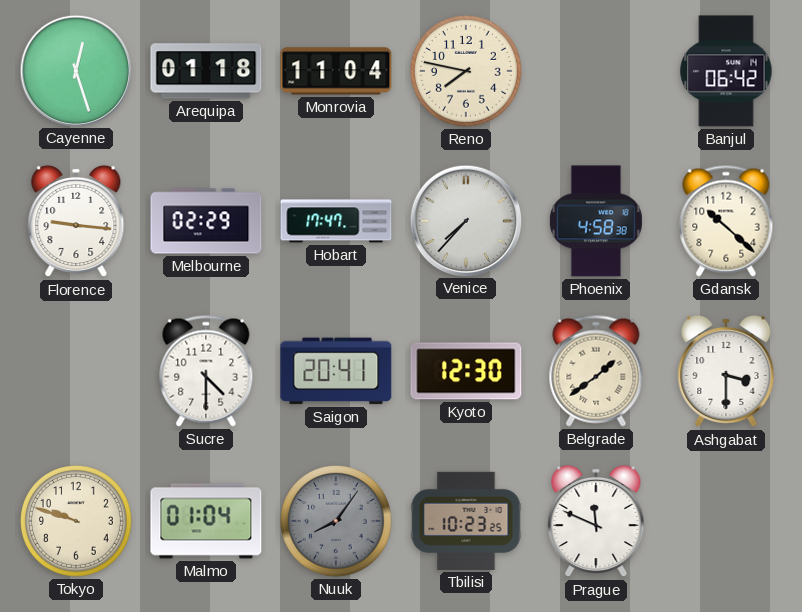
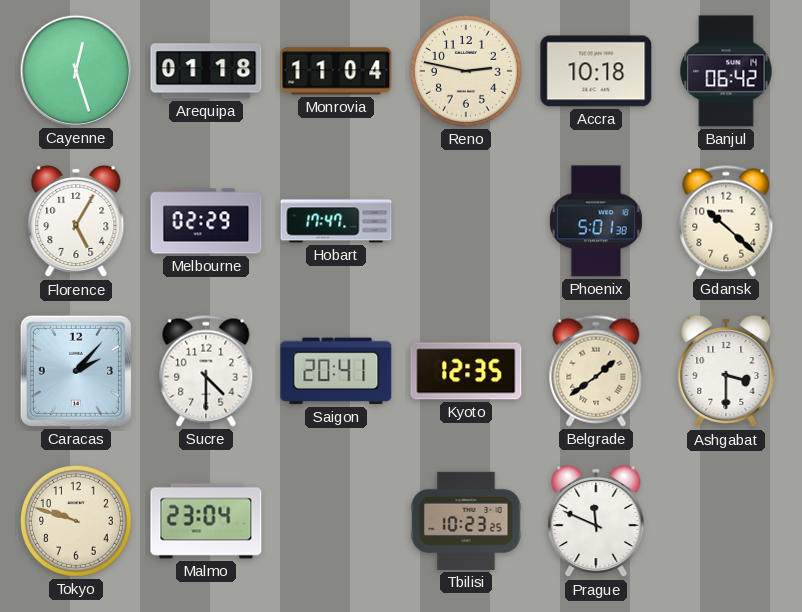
Reno: 7:47 -> 2:47 (467, 72)
Accra: none -> 10:18 (596, 71)
Florence: 9:16 -> 5:05 (76, 221)
Venice: 7:37 -> none (465, 220)
Phoenix: 4:58 -> 5:01 (596, 221)
Caracas: none -> 2:07 (76, 371)
Kyoto: 12:30 -> 12:35 (466, 371)
Malmo: 01:04 -> 23:04 (206, 521)
Nuuk: 8:06 -> none (337, 522)
